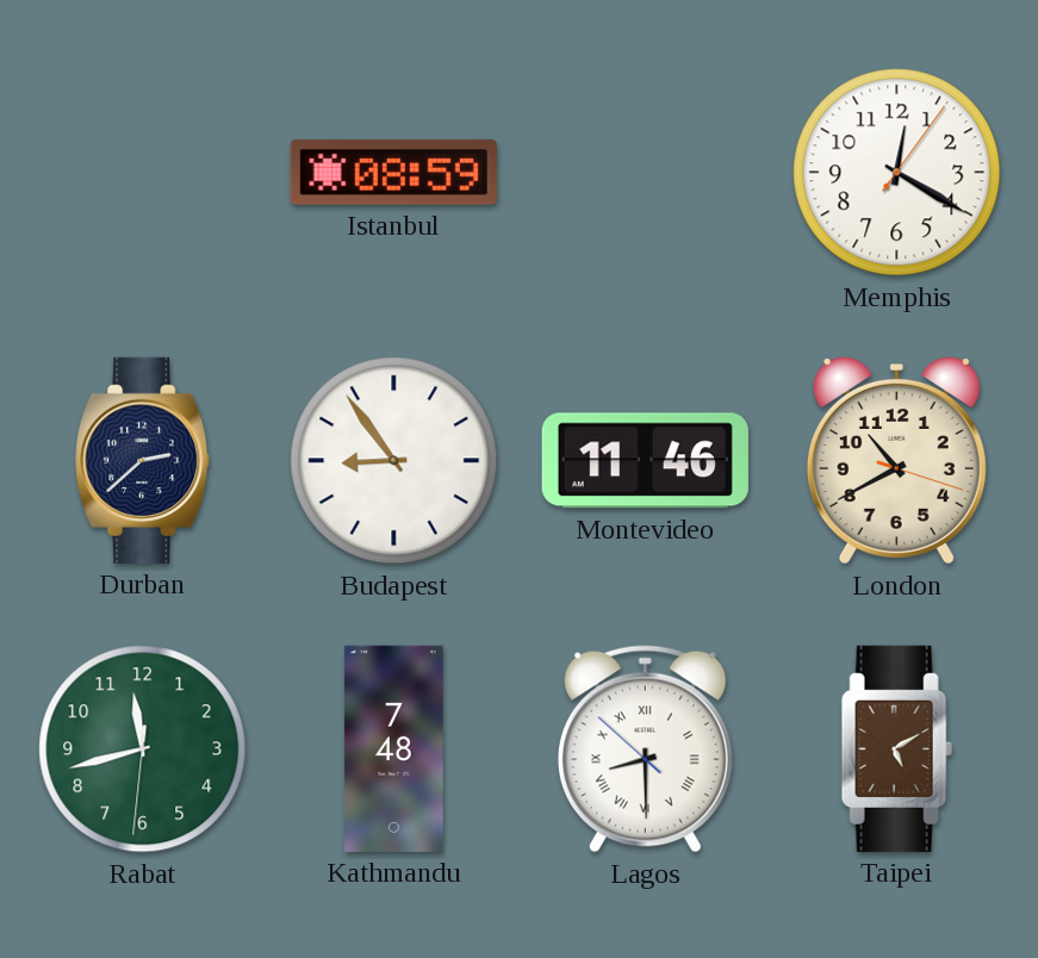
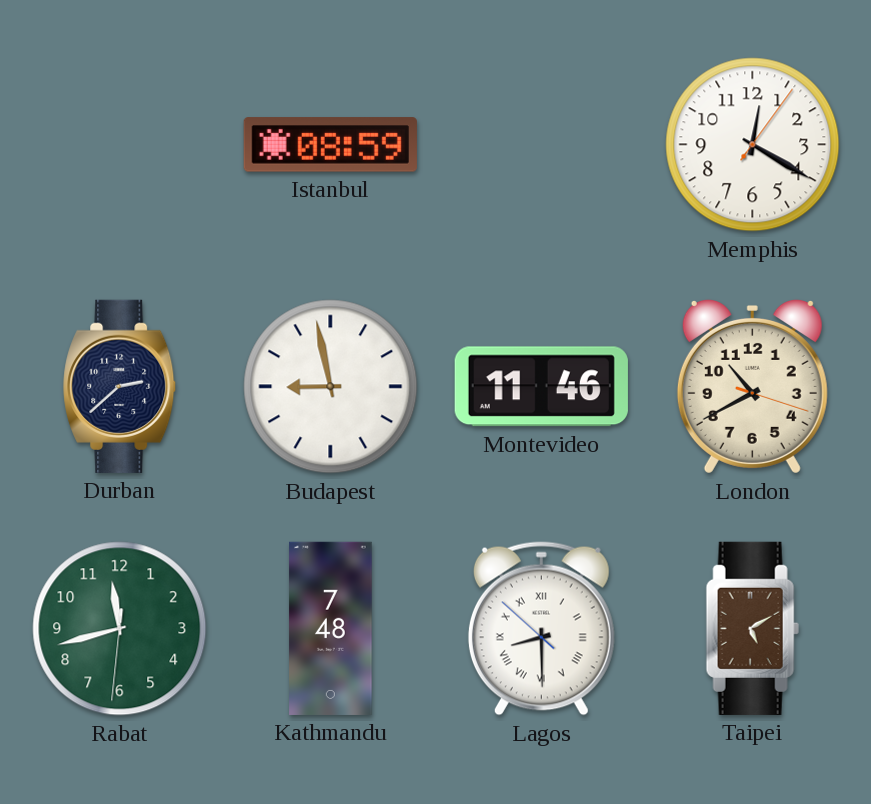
Budapest: 8:54 -> 8:58 (331, 387)
